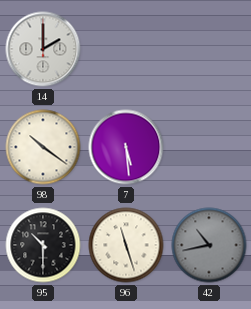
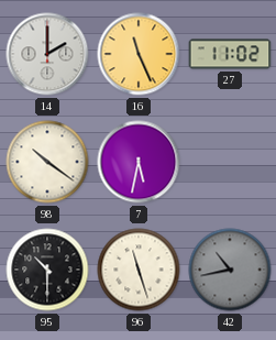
16: none -> 11:26 (139, 54)
27: none -> 11:02 (230, 54)
7: 5:29 -> 5:32 (139, 162)
